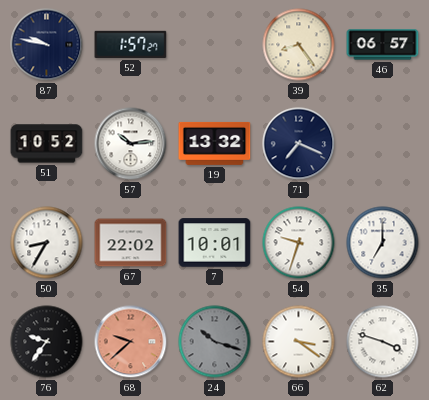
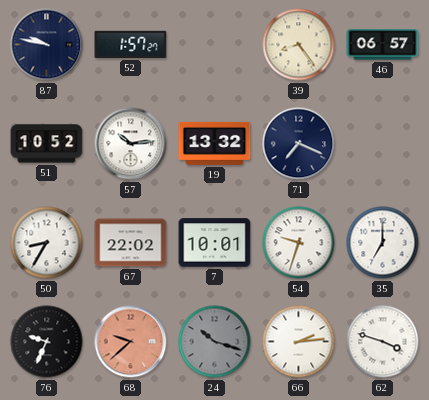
76: 9:36 -> 9:34 (47, 342)
66: 3:21 -> 2:14 (299, 342)
